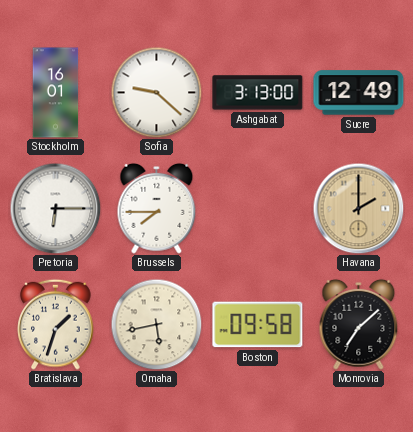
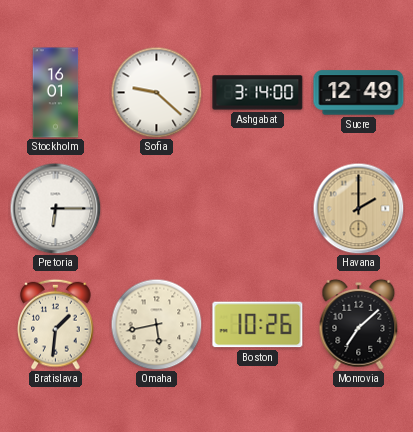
Ashgabat: 3:13 -> 3:14 (258, 93)
Brussels: 7:45 -> none (157, 208)
Bratislava: 1:33 -> 1:31 (56, 324)
Boston: 09:58 -> 10:26 (258, 325)
